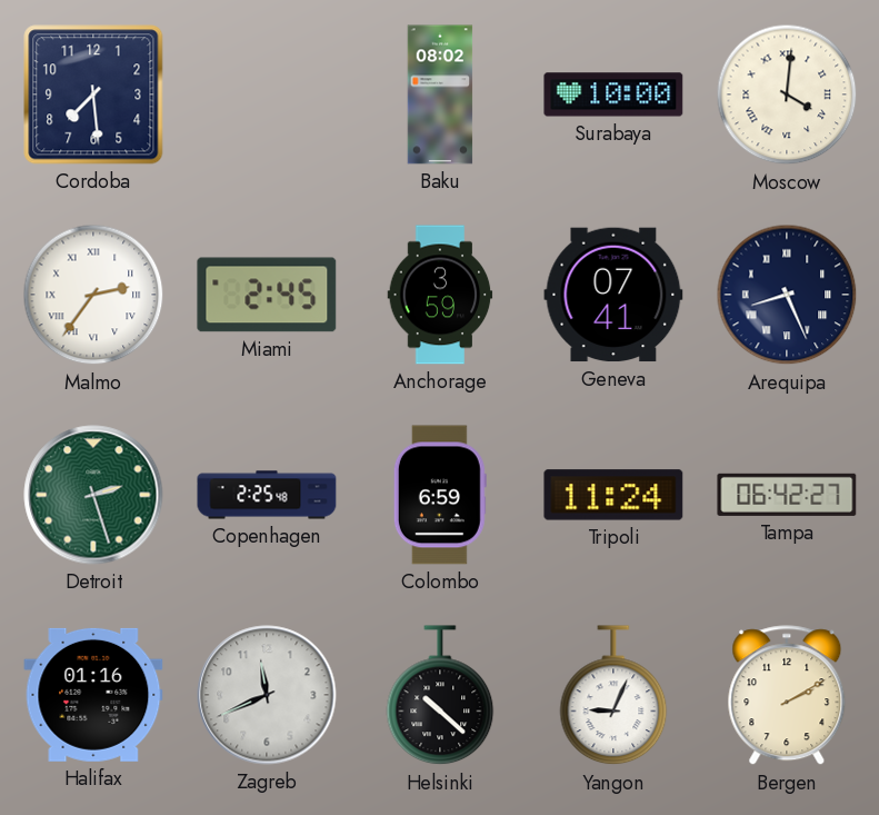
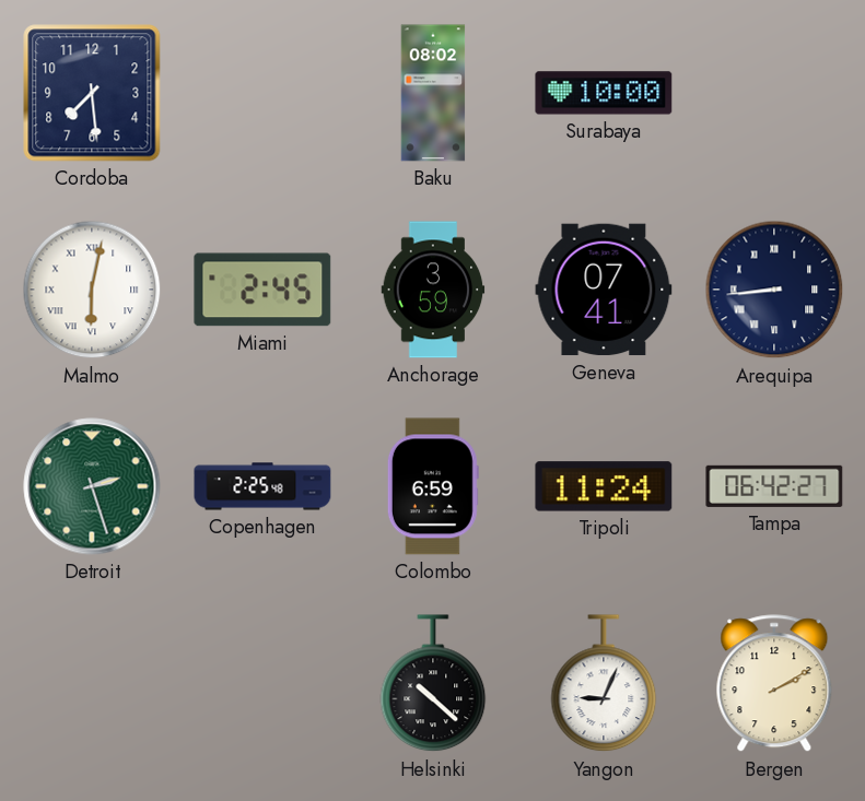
Moscow: 4:01 -> none (787, 95)
Malmo: 2:36 -> 6:02 (92, 290)
Arequipa: 8:26 -> 8:44 (774, 290)
Halifax: 01:16 -> none (93, 695)
Zagreb: 11:41 -> none (267, 695)
